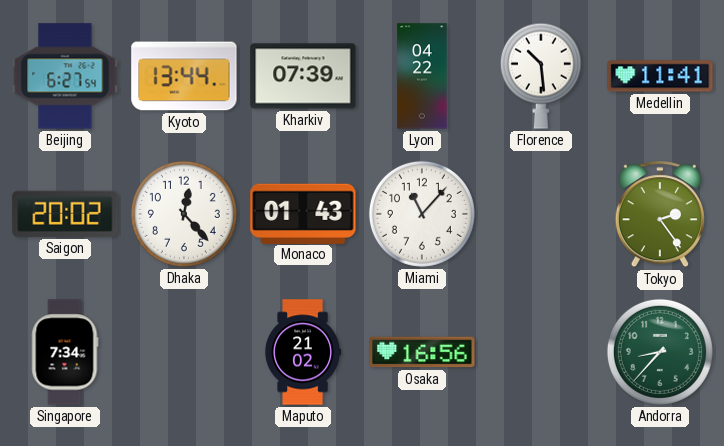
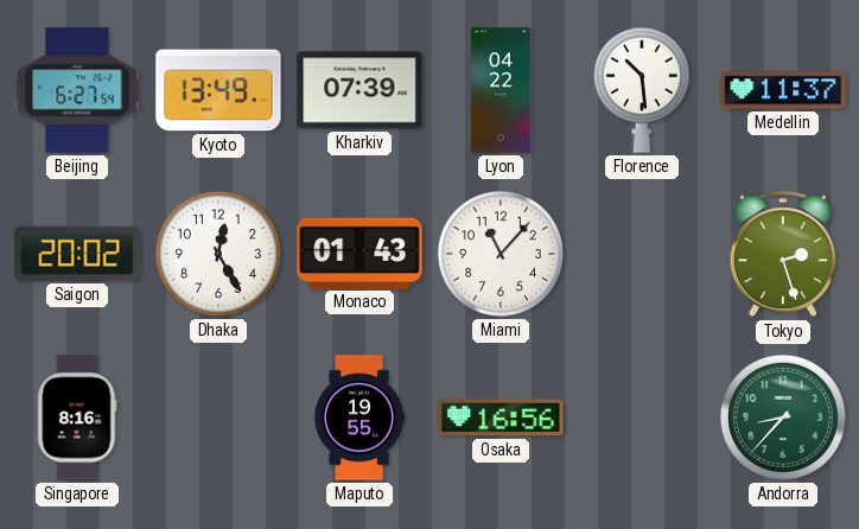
Kyoto: 13:44 -> 13:49 (218, 90)
Medellin: 11:41 -> 11:37 (783, 90)
Dhaka: 12:23 -> 12:25 (218, 254)
Tokyo: 2:24 -> 2:27 (783, 255)
Singapore: 7:34 -> 8:16 (77, 418)
Maputo: 21:02 -> 19:55 (359, 418)
